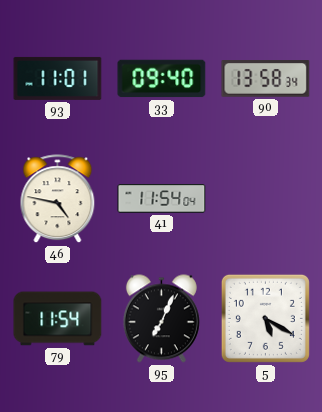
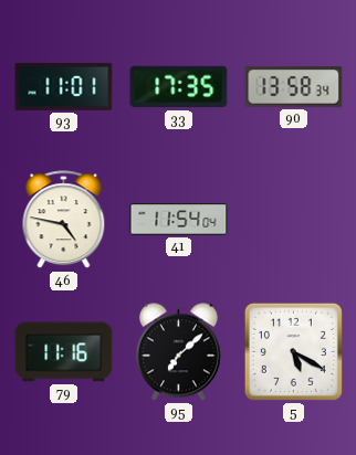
33: 09:40 -> 17:35 (179, 87)
79: 11:54 -> 11:16 (64, 352)
95: 7:04 -> 7:08 (178, 352)
